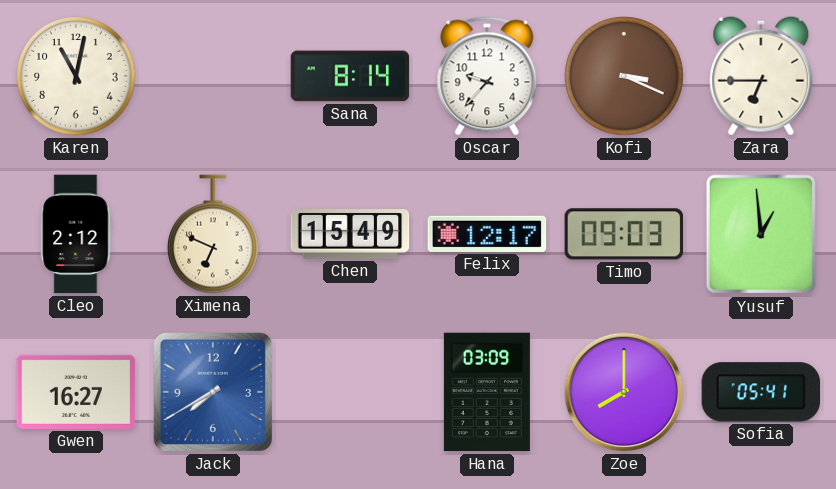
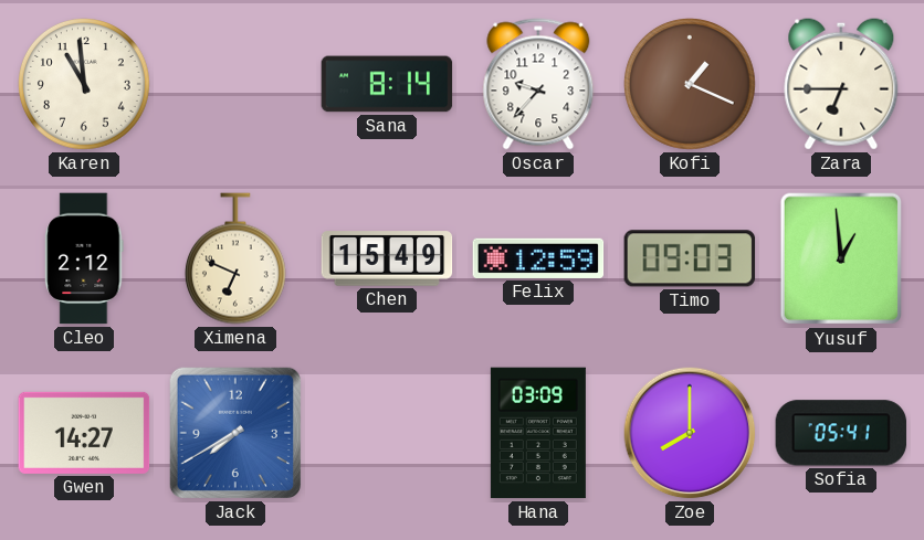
Karen: 11:02 -> 10:59 (85, 85)
Kofi: 3:19 -> 1:19 (691, 85)
Felix: 12:17 -> 12:59 (538, 258)
Gwen: 16:27 -> 14:27 (84, 433)
